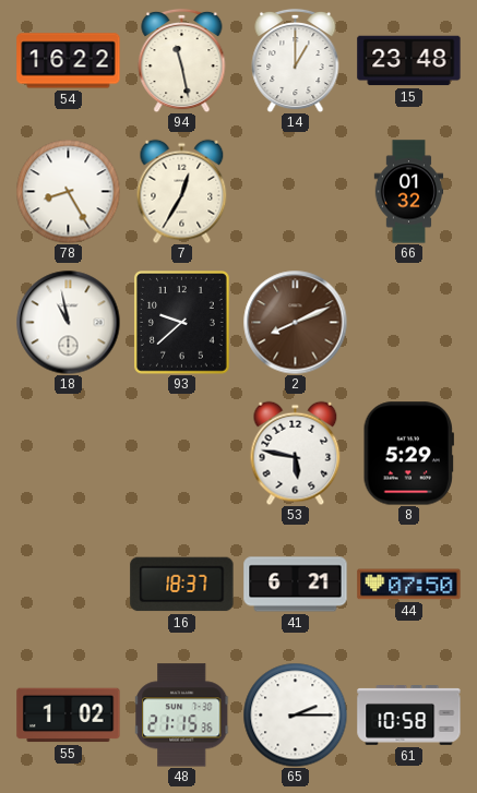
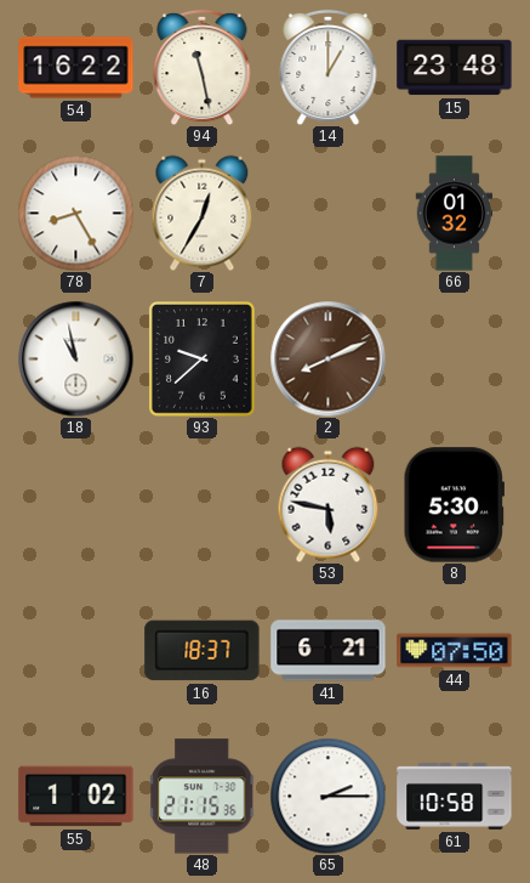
8: 5:29 -> 5:30 (454, 505)
